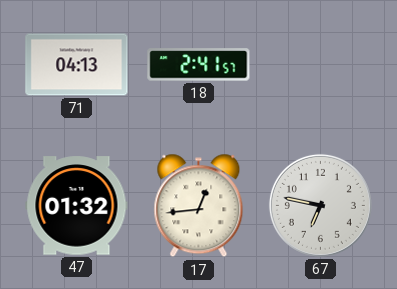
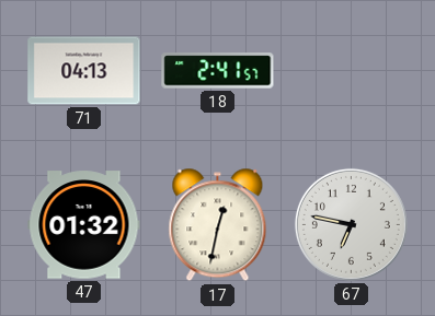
17: 12:44 -> 12:32 (218, 225)
